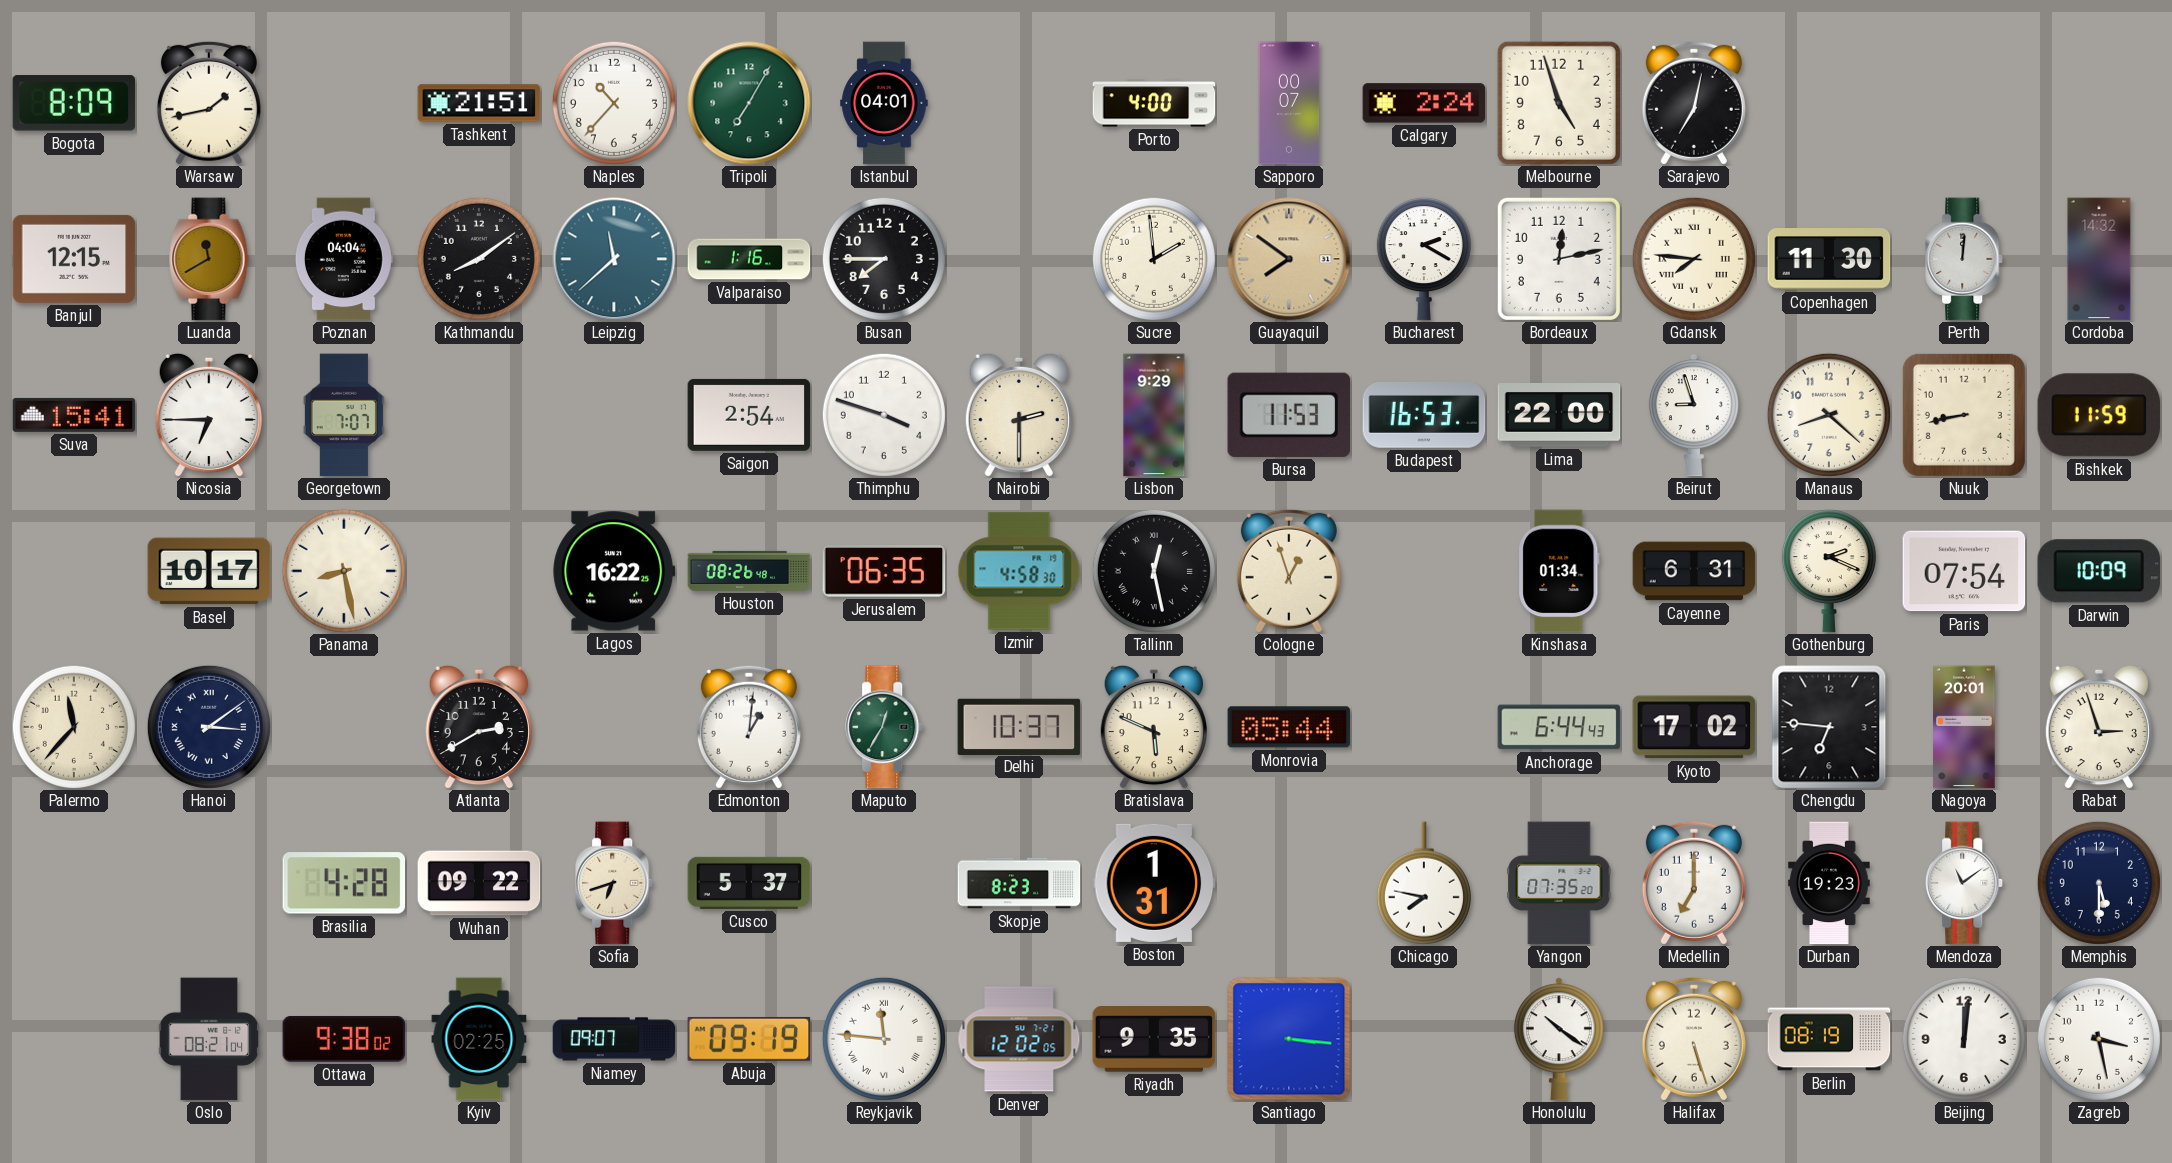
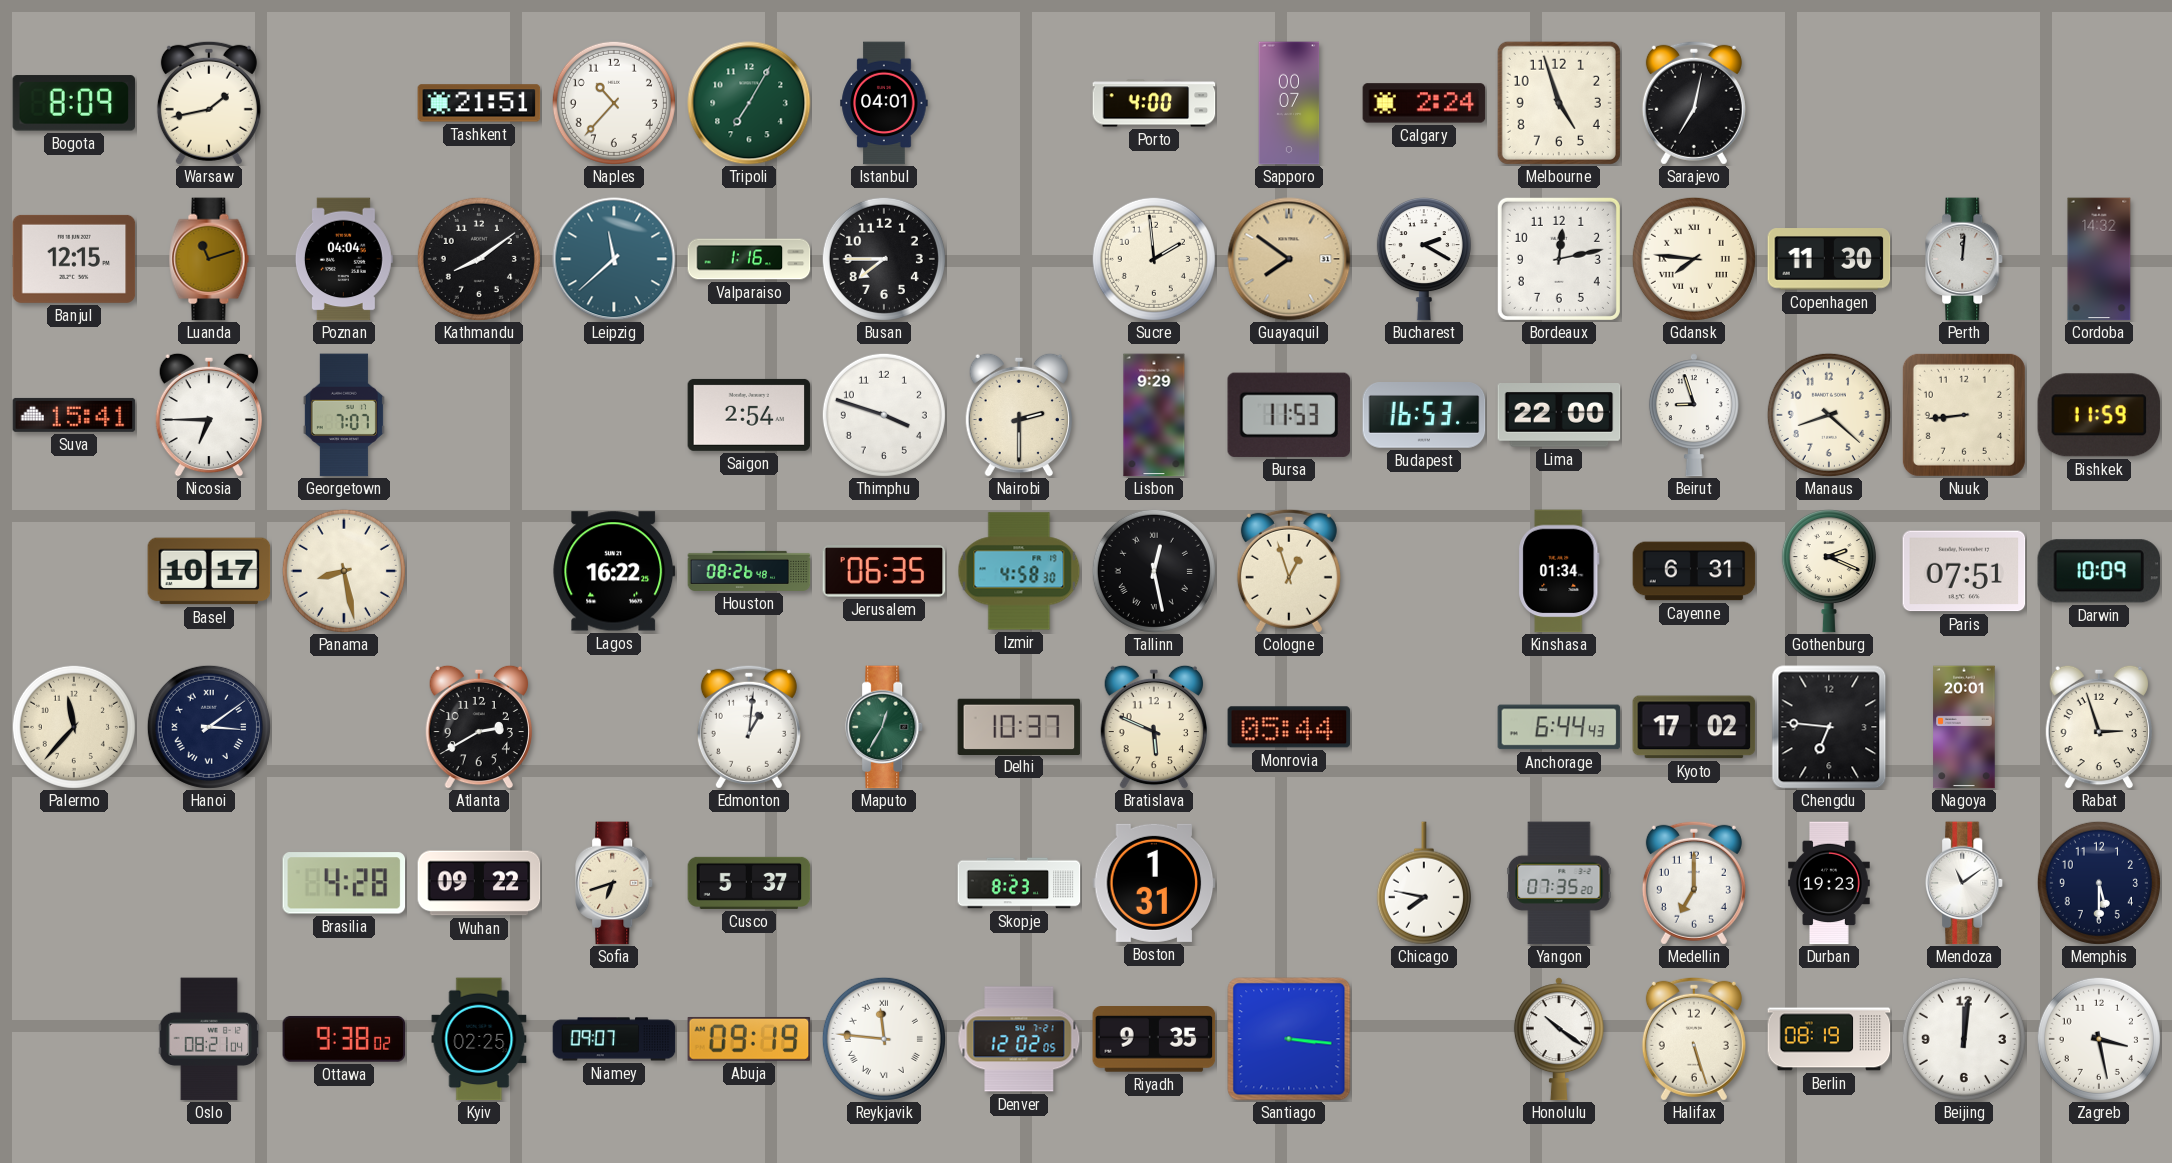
Luanda: 11:40 -> 11:12 (209, 259)
Nuuk: 8:43 -> 8:44 (1964, 415)
Paris: 07:54 -> 07:51 (1964, 571)
